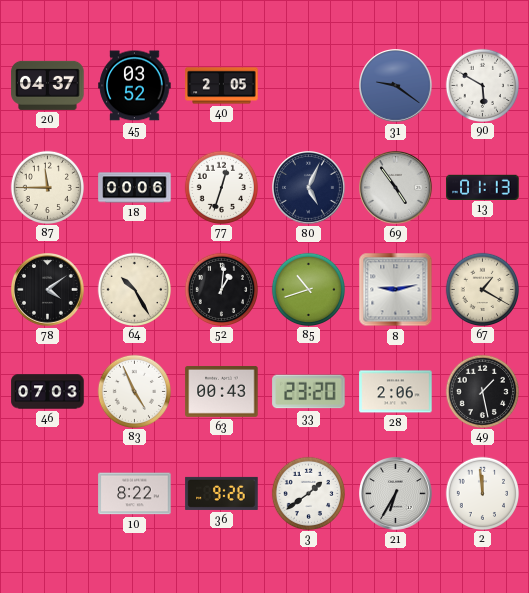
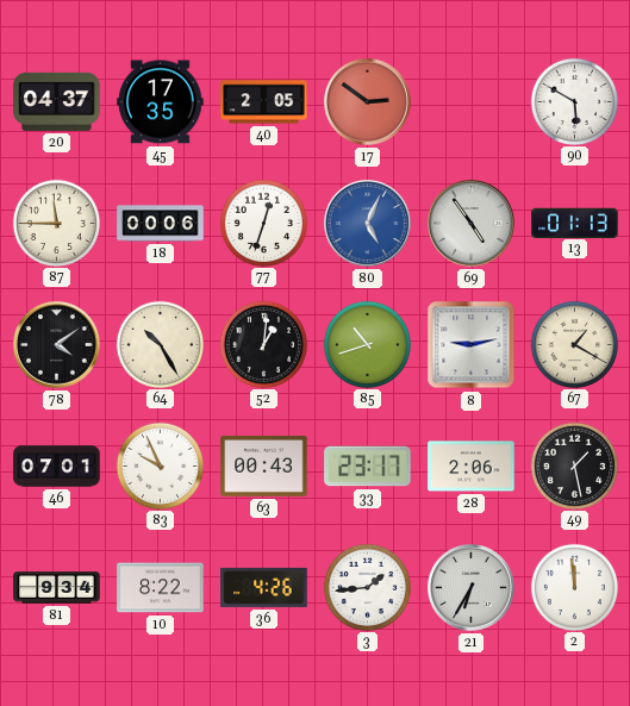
45: 03:52 -> 17:35 (161, 102)
17: none -> 2:51 (368, 102)
31: 9:21 -> none (396, 86)
80 dial: navy -> blue (368, 224)
46: 07:03 -> 07:01 (57, 467)
83: 4:56 -> 9:56 (160, 466)
33: 23:20 -> 23:17 (368, 467)
81: none -> 9:34 (57, 588)
36: 9:26 -> 4:26 (264, 587)
3: 1:39 -> 1:44 (367, 587)
